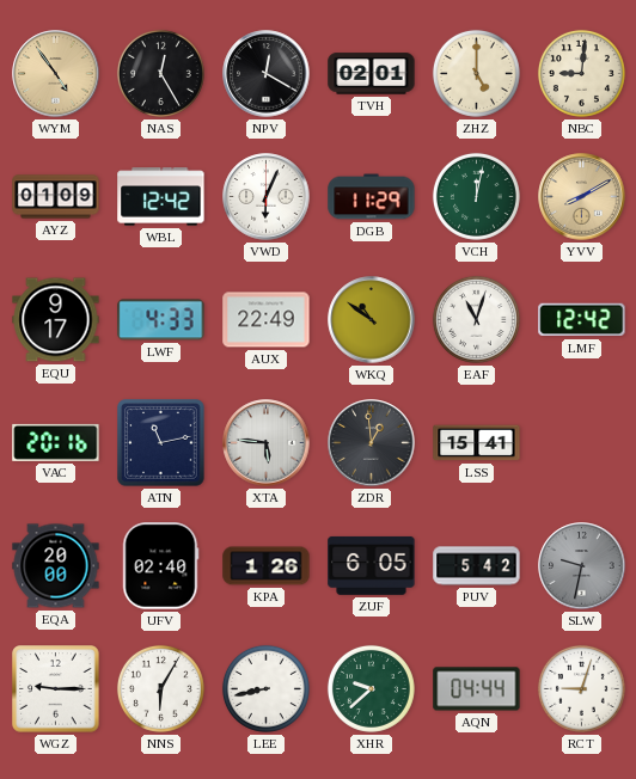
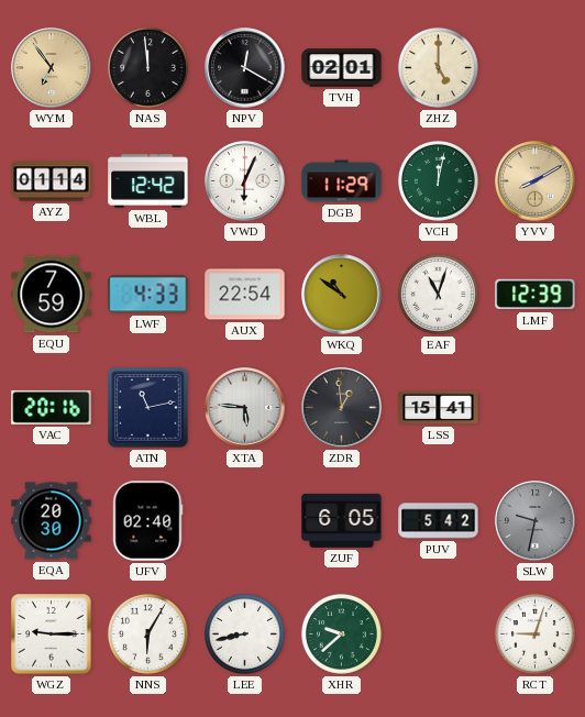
WYM: 4:54 -> 6:54 (52, 68)
NAS: 12:25 -> 11:59 (147, 67)
NBC: 9:01 -> none (581, 73)
AYZ: 01:09 -> 01:14 (52, 181)
EQU: 9:17 -> 7:59 (52, 295)
AUX: 22:49 -> 22:54 (245, 295)
LMF: 12:42 -> 12:39 (536, 295)
EQA: 20:00 -> 20:30 (52, 521)
KPA: 1:26 -> none (267, 566)
AQN: 04:44 -> none (477, 689)
